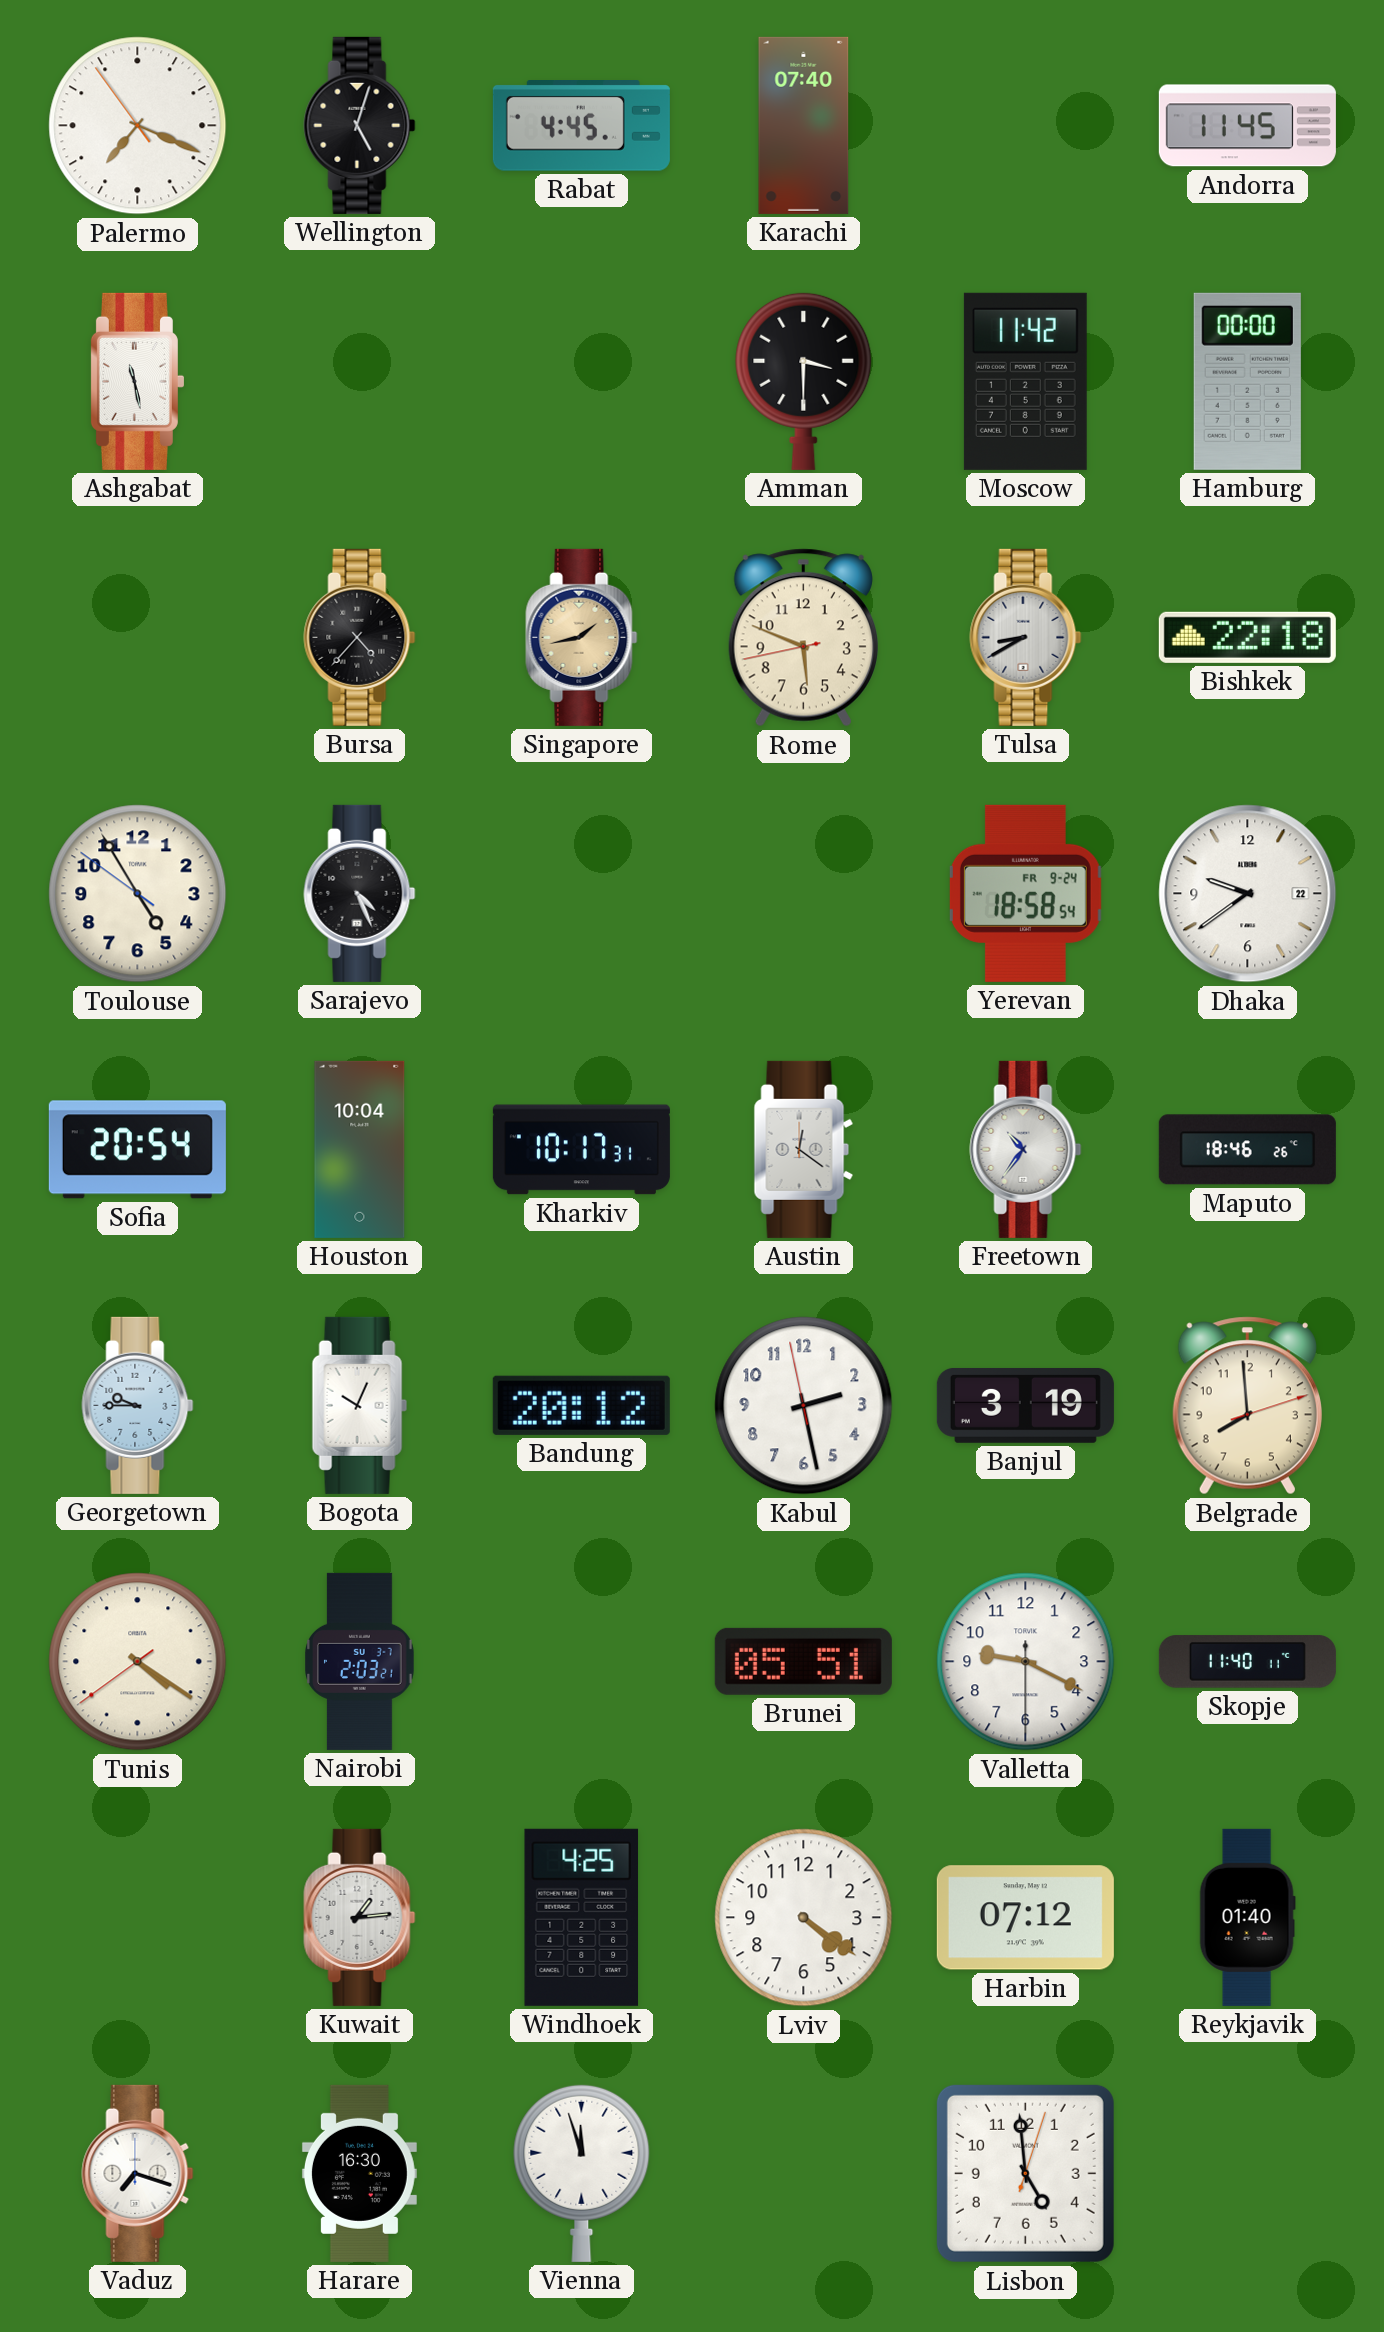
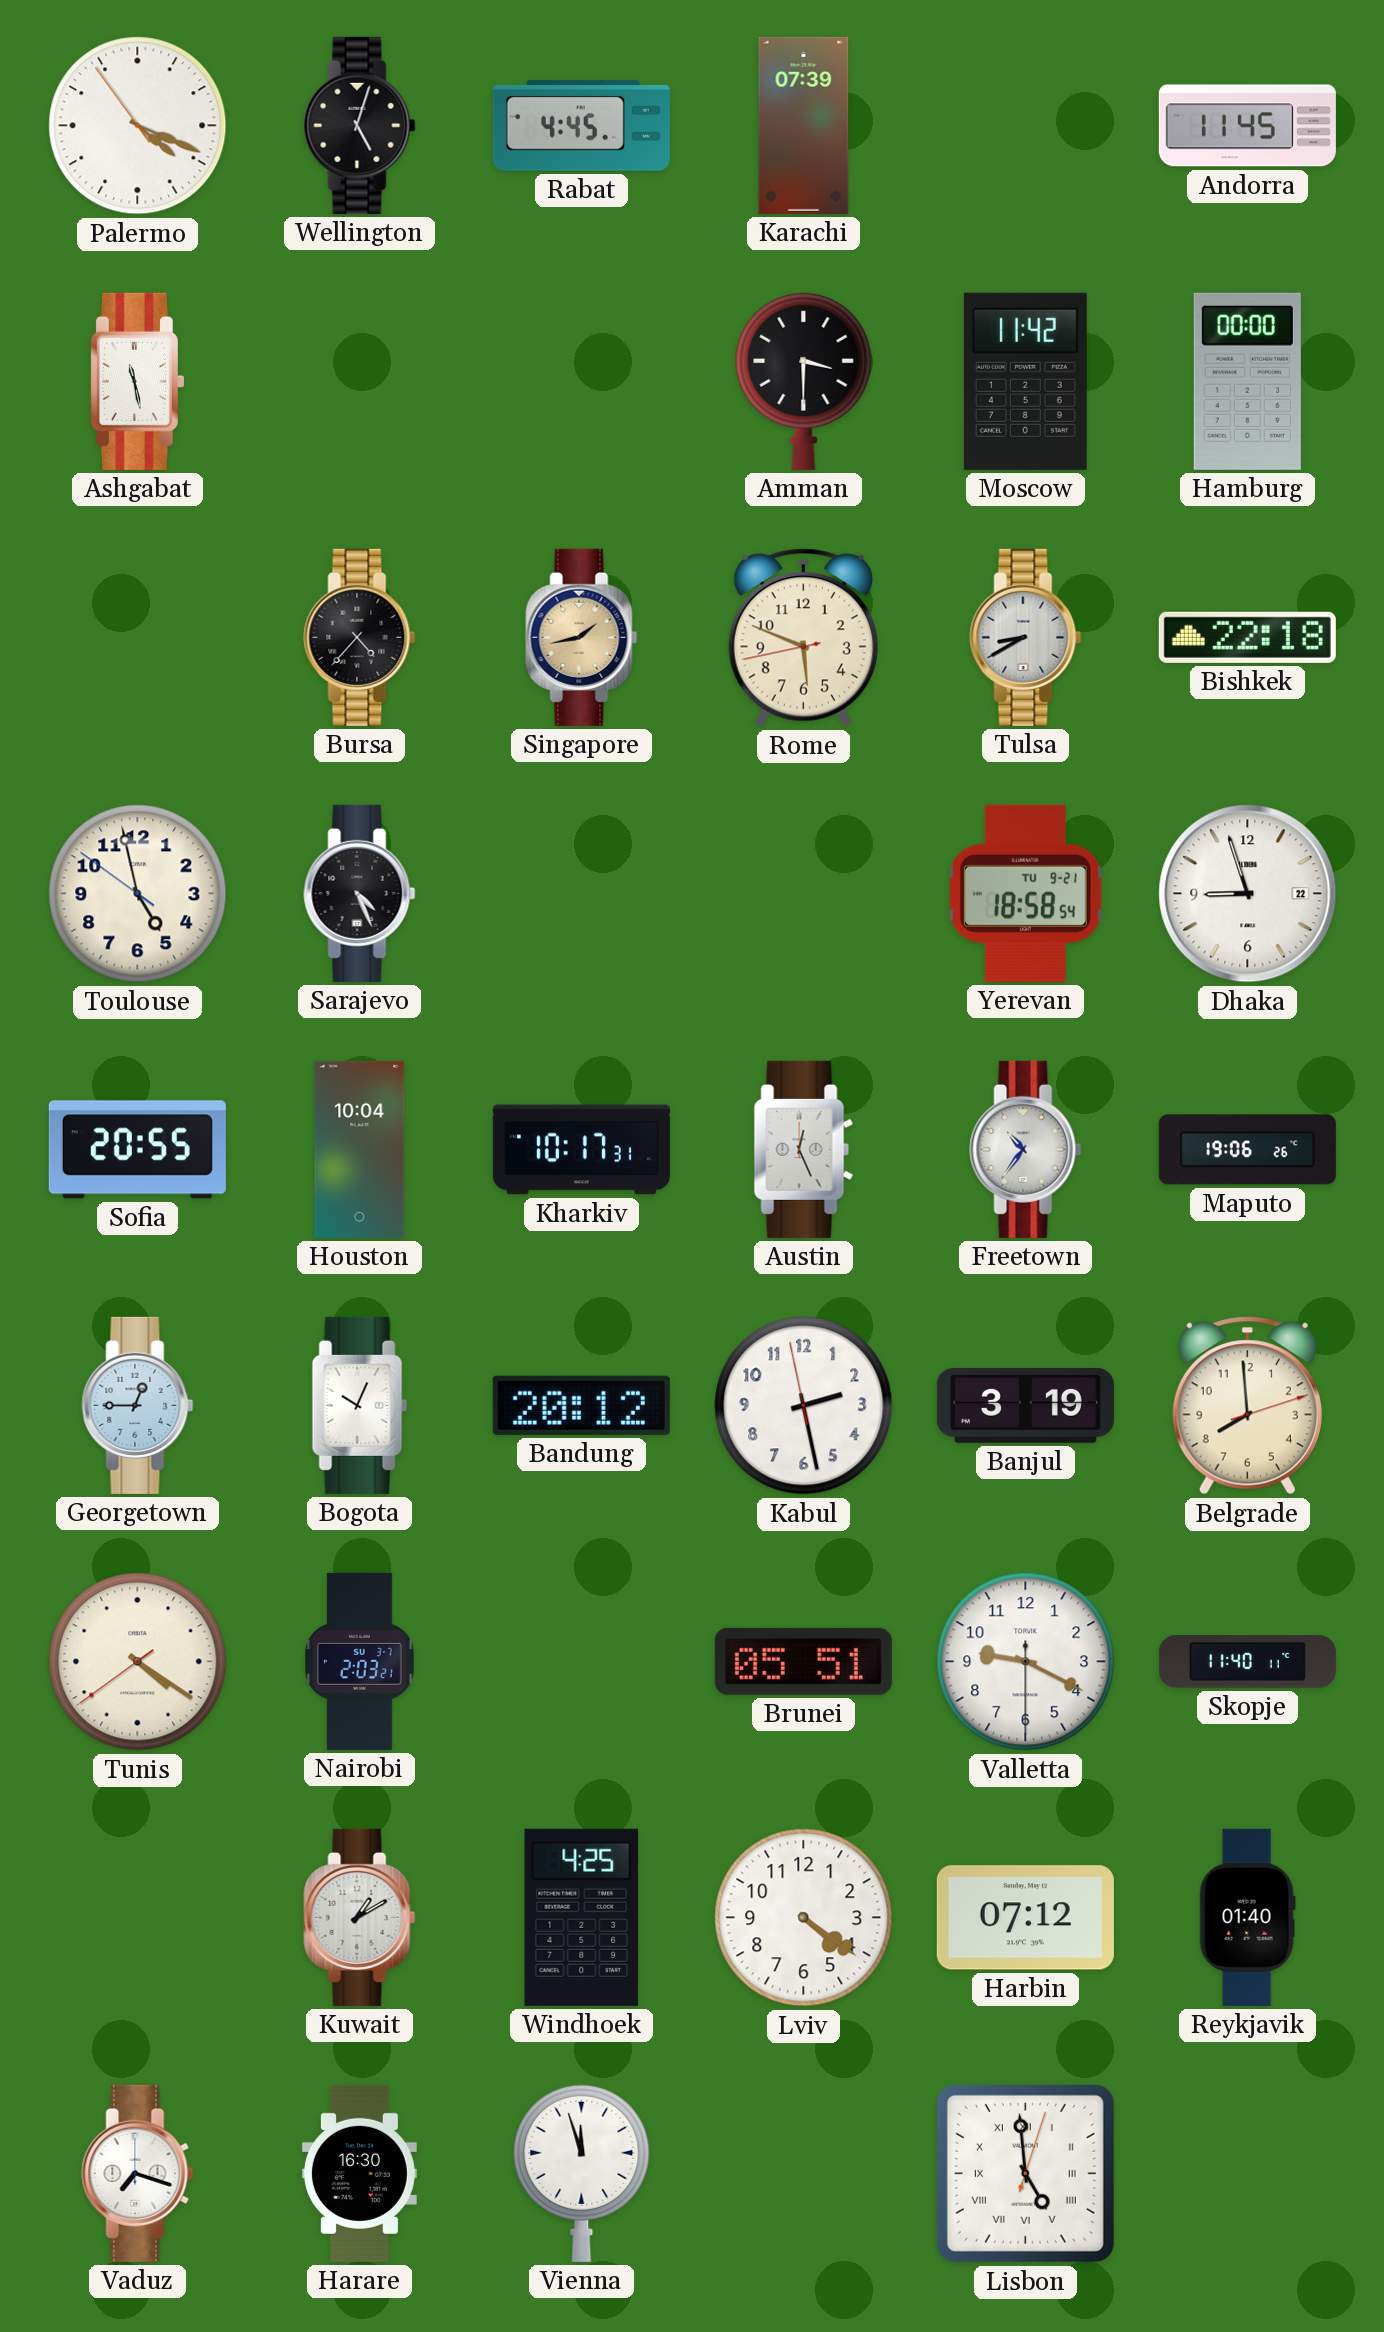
Palermo: 7:18 -> 4:18 (138, 126)
Karachi: 07:40 -> 07:39 (804, 125)
Toulouse: 4:54 -> 4:57 (138, 894)
Yerevan date: FR 9-24 -> TU 9-21 (1025, 893)
Dhaka: 9:39 -> 8:57 (1248, 894)
Sofia: 20:54 -> 20:55 (137, 1150)
Austin: 12:21 -> 12:26 (804, 1149)
Maputo: 18:46 -> 19:06 (1247, 1150)
Georgetown: 9:45 -> 12:45 (138, 1405)
Kuwait: 1:14 -> 1:10 (360, 1917)
Lisbon numerals: Arabic -> Roman (1025, 2173)
